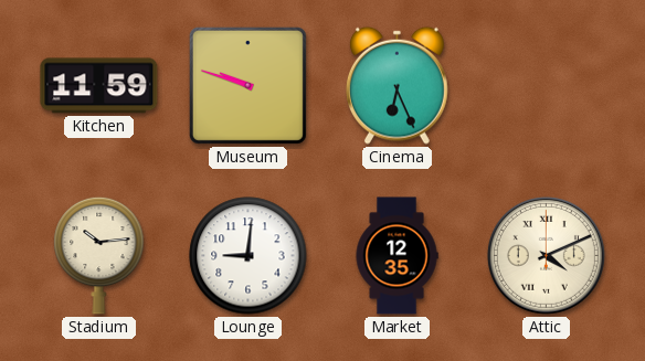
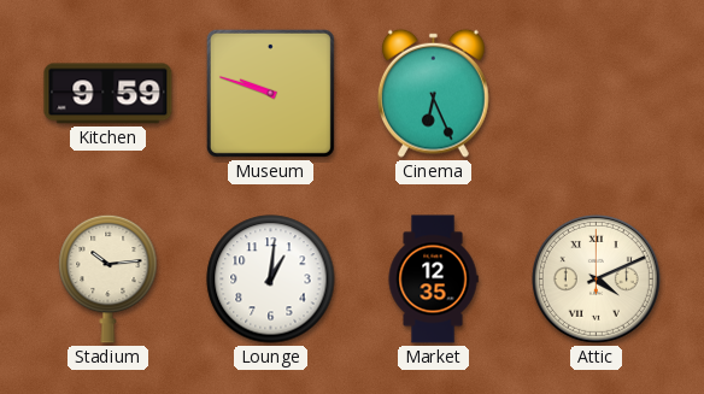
Kitchen: 11:59 -> 9:59 (108, 94)
Lounge: 9:01 -> 1:01 (271, 280)
